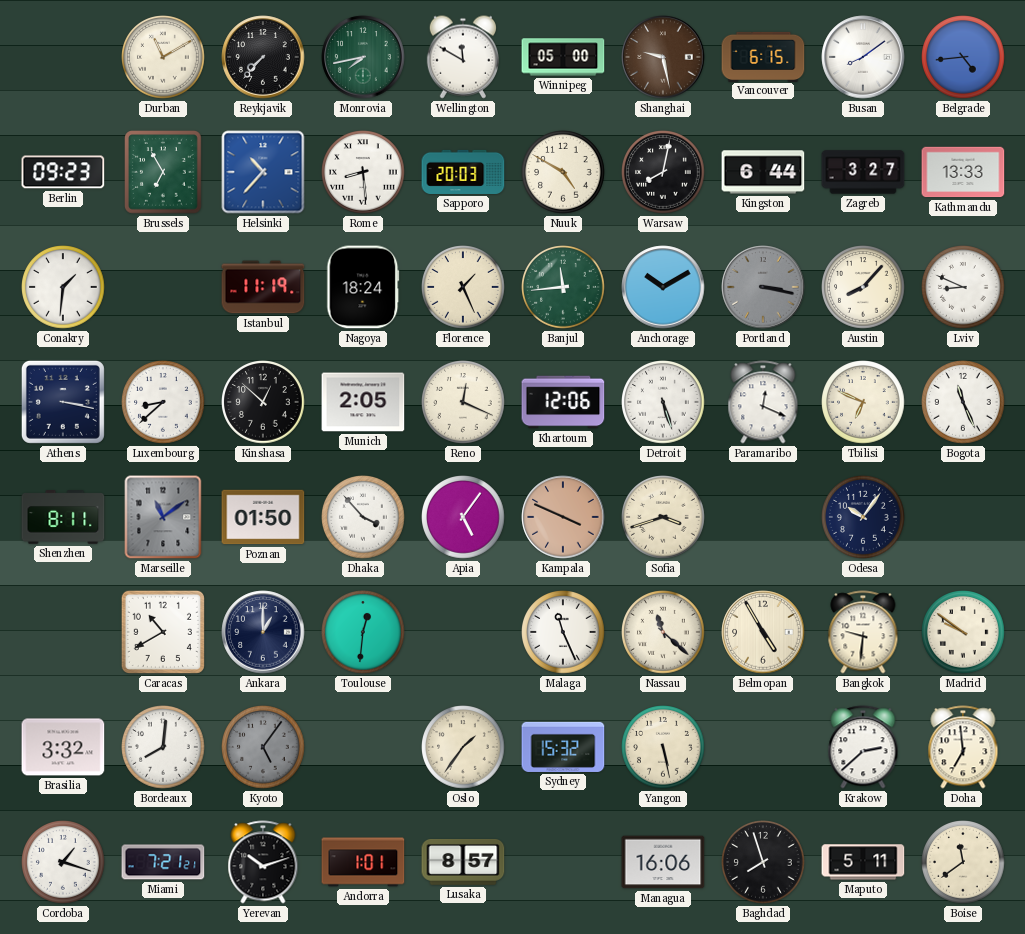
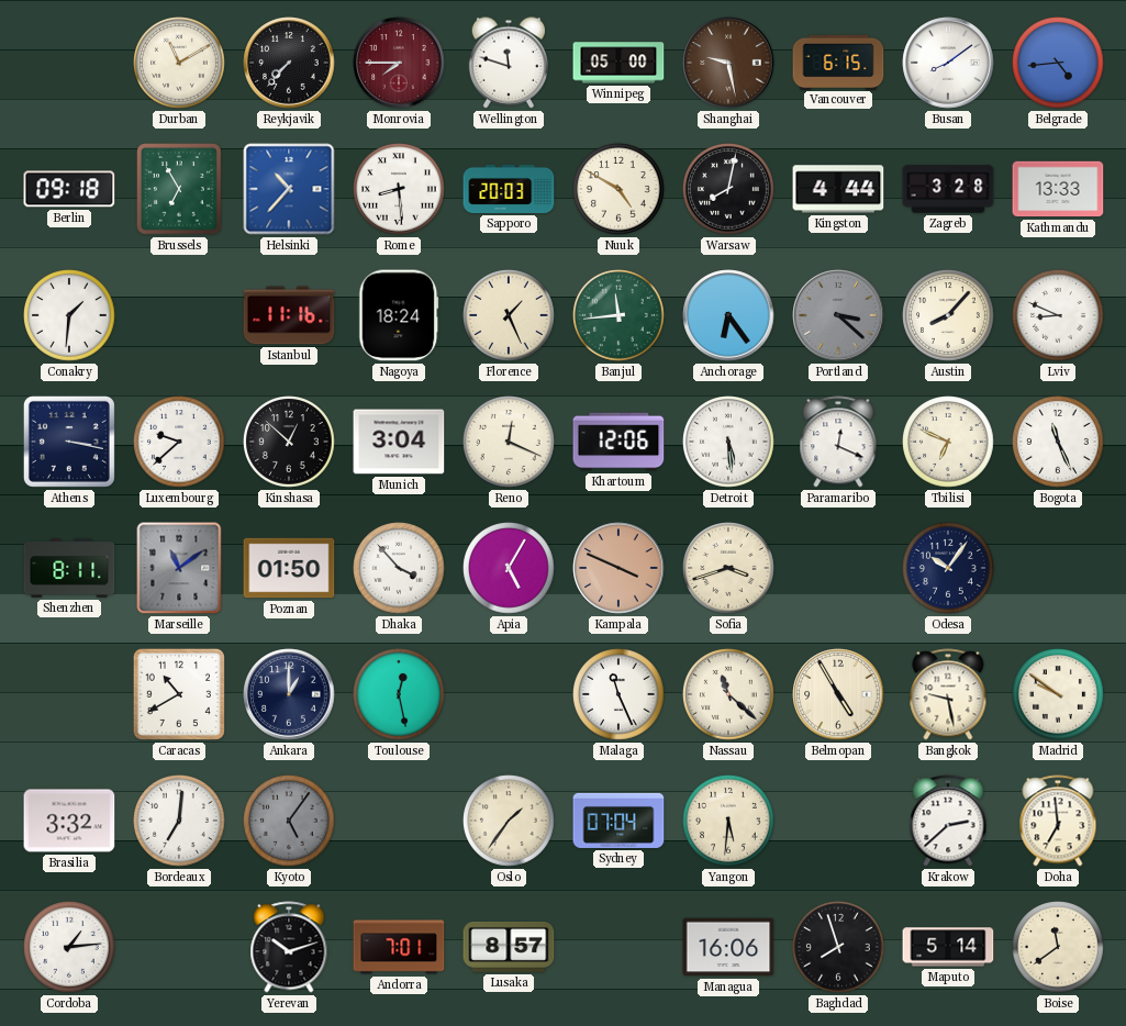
Monrovia: 7:43 -> 7:45 (399, 63)
Monrovia dial: green -> burgundy (399, 63)
Wellington: 11:50 -> 11:48 (509, 63)
Berlin: 09:23 -> 09:18 (69, 189)
Kingston: 6:44 -> 4:44 (838, 189)
Zagreb: 3:27 -> 3:28 (948, 189)
Istanbul: 11:19 -> 11:16 (289, 315)
Anchorage: 10:10 -> 6:24 (728, 315)
Portland: 3:17 -> 3:22 (838, 315)
Luxembourg: 8:38 -> 9:38 (179, 442)
Munich: 2:05 -> 3:04 (399, 442)
Detroit: 5:27 -> 5:29 (728, 442)
Apia: 5:06 -> 5:05 (509, 568)
Toulouse: 12:31 -> 12:28 (399, 694)
Bangkok: 9:31 -> 9:28 (948, 694)
Bordeaux: 8:01 -> 7:01 (179, 821)
Sydney: 15:32 -> 07:04 (618, 821)
Yangon: 5:28 -> 5:31 (728, 821)
Cordoba: 1:18 -> 1:14 (69, 947)
Miami: 7:21 -> none (163, 862)
Andorra: 1:01 -> 7:01 (399, 947)
Maputo: 5:11 -> 5:14 (948, 947)
